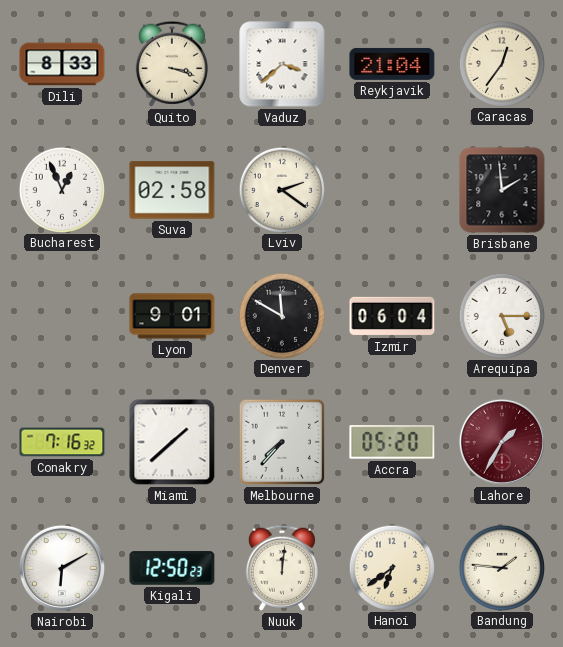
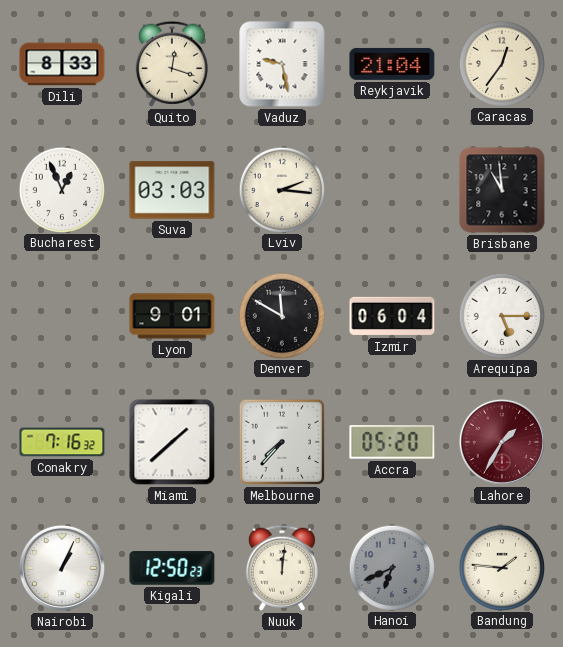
Quito: 3:18 -> 12:18 (172, 64)
Vaduz: 3:38 -> 9:28 (282, 64)
Suva: 02:58 -> 03:03 (172, 190)
Lviv: 2:21 -> 2:16 (281, 189)
Brisbane: 1:59 -> 10:59 (502, 190)
Nairobi: 6:10 -> 1:04 (62, 568)
Hanoi: 6:39 -> 6:41 (391, 567)
Hanoi dial: cream -> grey (391, 567)
